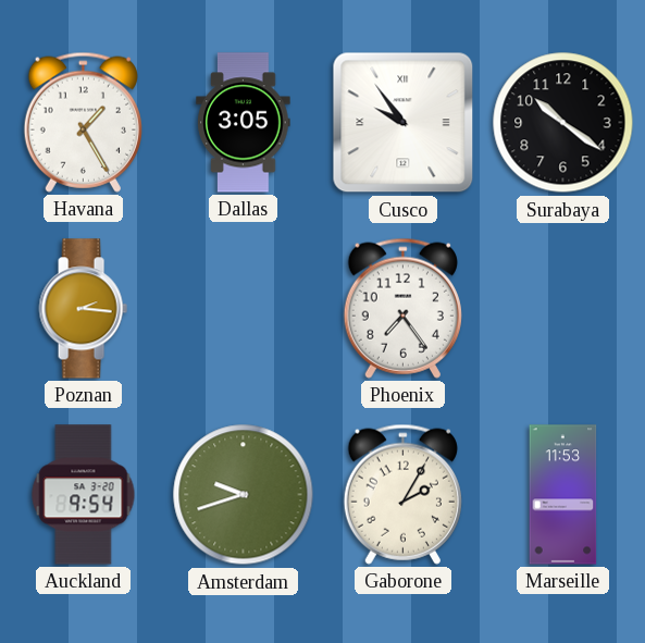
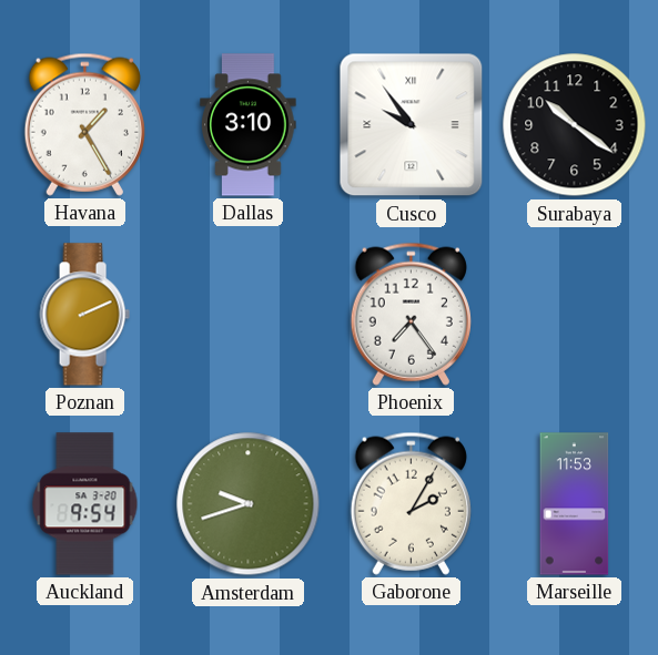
Dallas: 3:05 -> 3:10 (249, 125)
Poznan: 2:16 -> 2:11 (84, 315)
